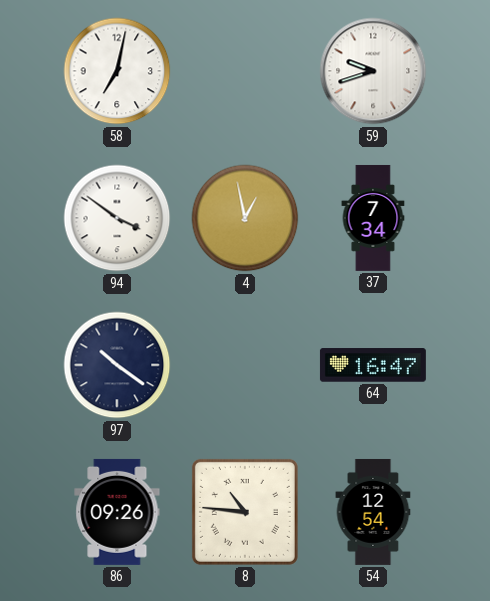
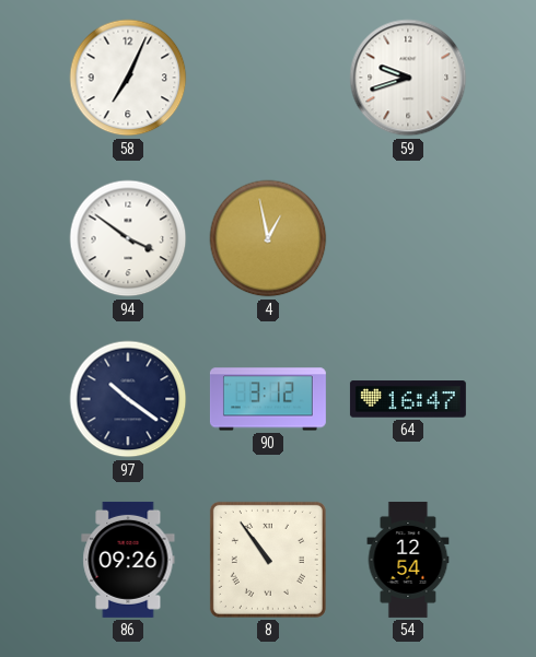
58: 7:02 -> 7:04 (128, 78)
37: 7:34 -> none (373, 218)
90: none -> 3:12 (268, 399)
8: 10:46 -> 10:54 (268, 560)
